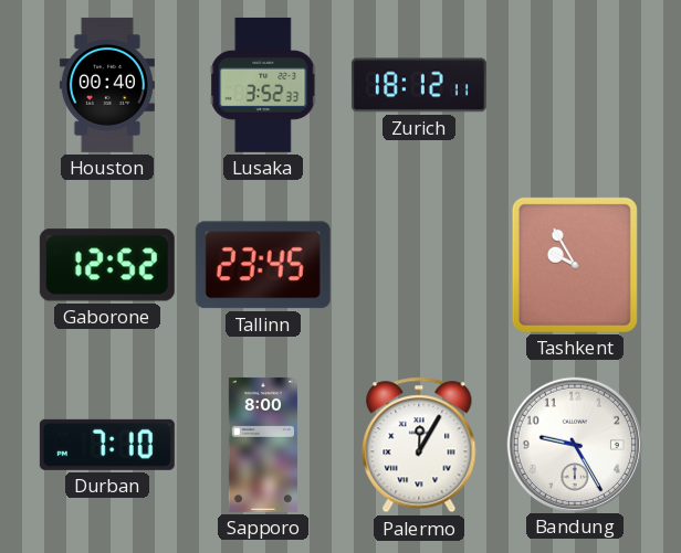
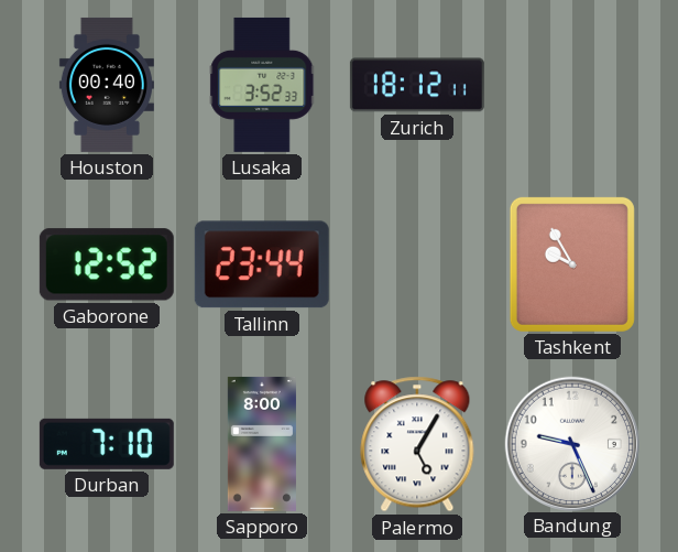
Tallinn: 23:45 -> 23:44 (262, 264)
Palermo: 12:05 -> 5:05 (417, 444)
Bandung: 9:25 -> 9:26 (571, 443)
